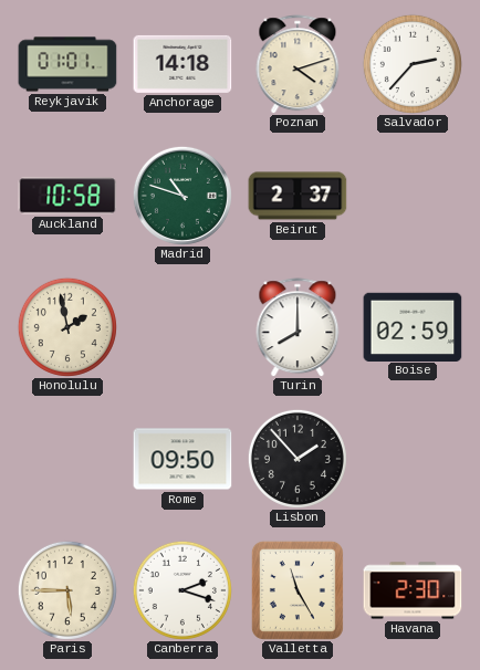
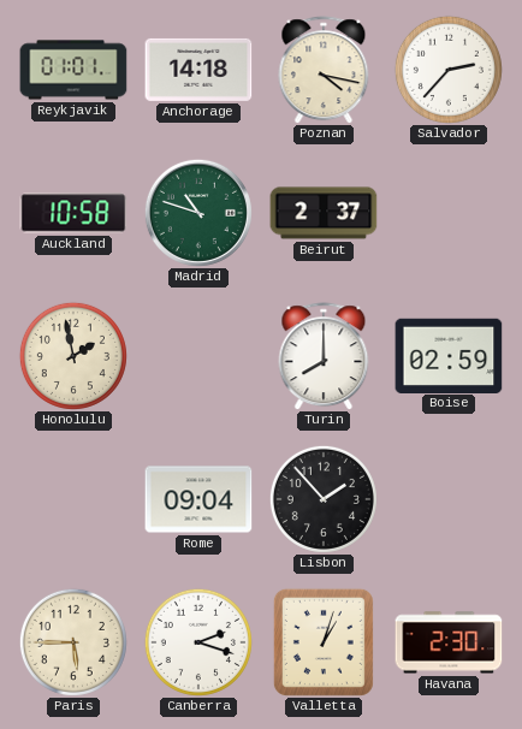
Poznan: 4:12 -> 4:17 (324, 70)
Rome: 09:50 -> 09:04 (198, 499)
Valletta: 11:25 -> 1:03 (324, 642)
